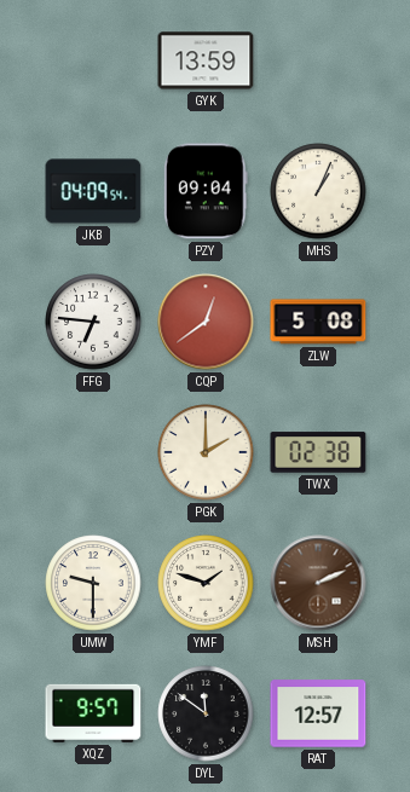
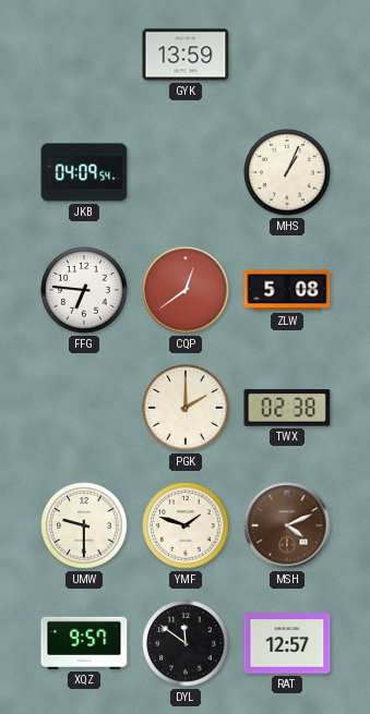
PZY: 09:04 -> none (206, 191)
MSH: 2:11 -> 4:11 (287, 525)
